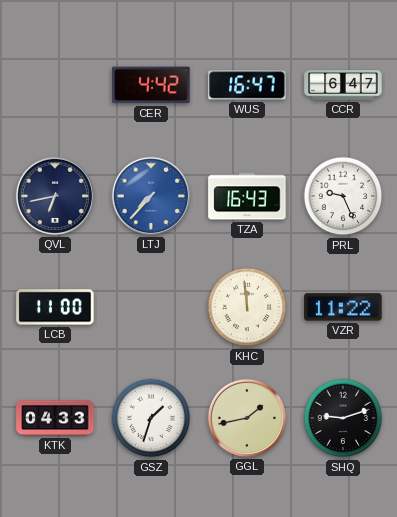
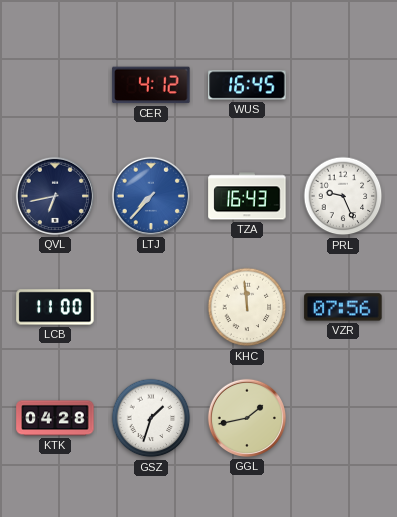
CER: 4:42 -> 4:12 (151, 85)
WUS: 16:47 -> 16:45 (247, 85)
CCR: 6:47 -> none (343, 85)
VZR: 11:22 -> 07:56 (343, 307)
KTK: 04:33 -> 04:28 (55, 418)
SHQ: 9:12 -> none (343, 418)
